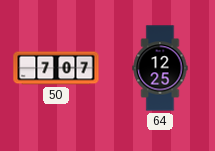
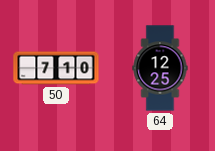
50: 7:07 -> 7:10 (56, 68)
